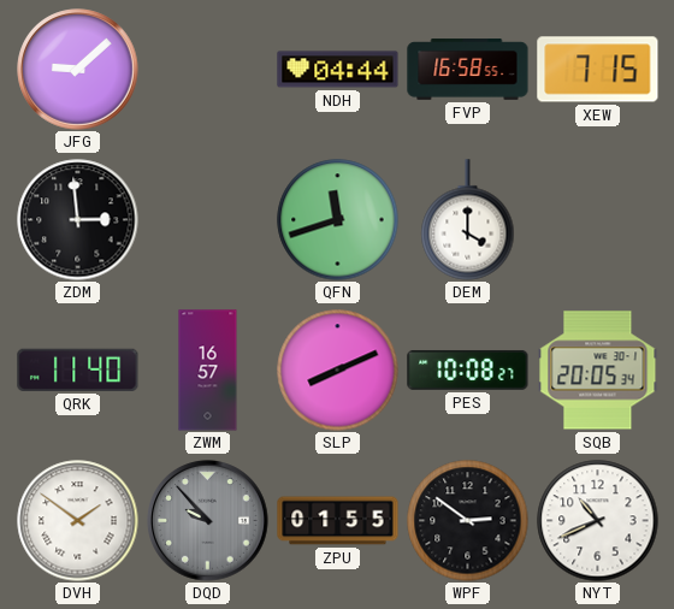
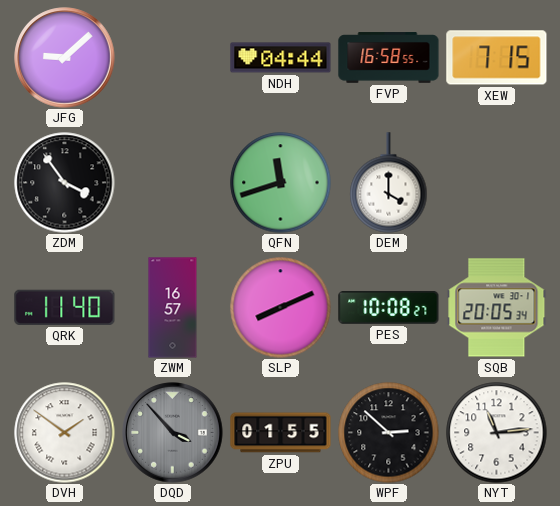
ZDM: 2:59 -> 3:54 (65, 183)
DQD: 9:53 -> 3:53 (173, 433)
WPF: 2:51 -> 2:52 (389, 433)
NYT: 10:41 -> 11:14 (497, 433)
